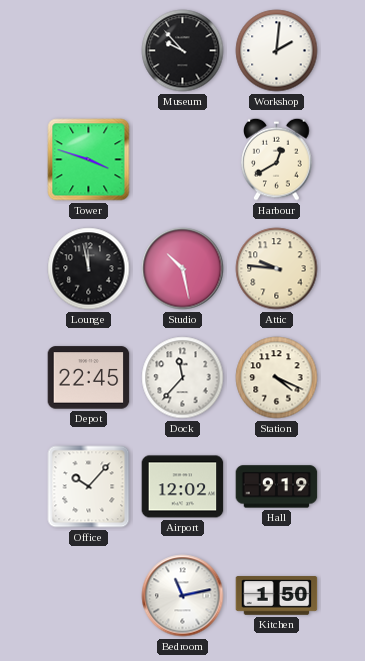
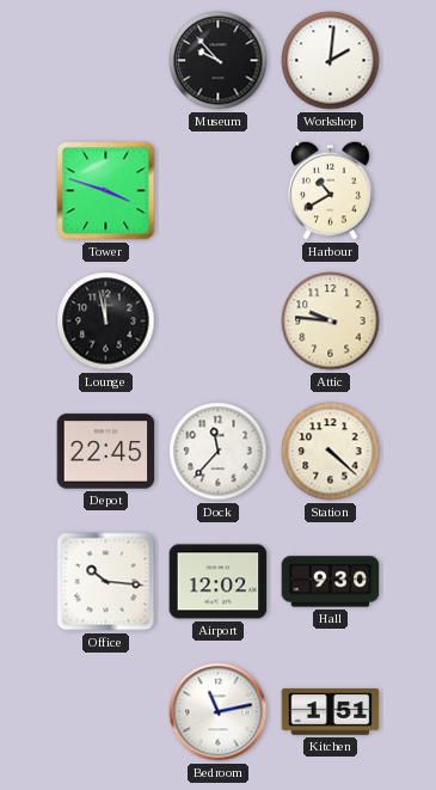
Harbour: 12:40 -> 10:40 (331, 190)
Studio: 10:28 -> none (183, 269)
Station: 4:19 -> 4:22 (331, 452)
Office: 10:07 -> 10:16 (106, 582)
Hall: 9:19 -> 9:30 (331, 582)
Kitchen: 1:50 -> 1:51 (331, 712)
